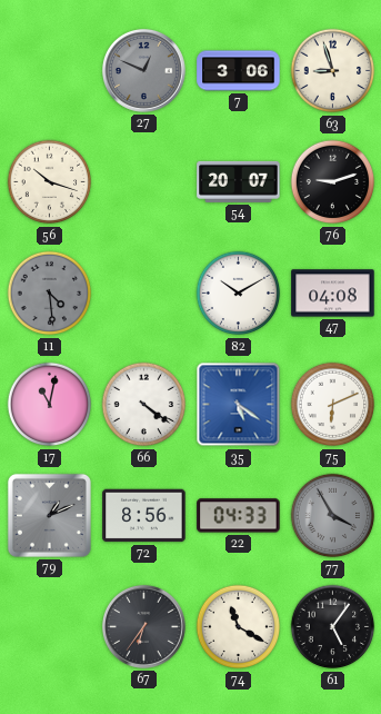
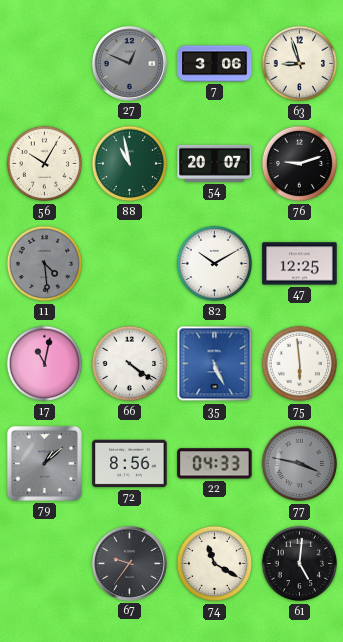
56: 10:18 -> 10:05 (45, 164)
88: none -> 10:58 (130, 164)
47: 04:08 -> 12:25 (300, 264)
35: 5:21 -> 5:26 (215, 364)
75: 6:11 -> 5:59 (300, 364)
79: 1:11 -> 1:08 (44, 463)
77: 3:55 -> 3:47 (300, 464)
67: 6:36 -> 9:36 (129, 563)
61: 5:06 -> 5:01 (300, 564)
